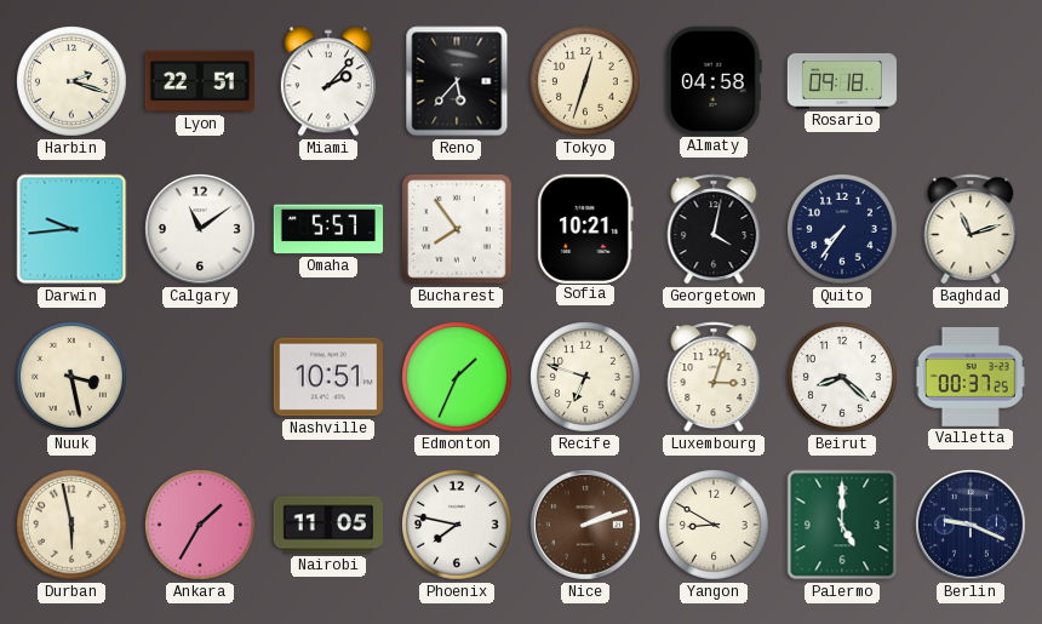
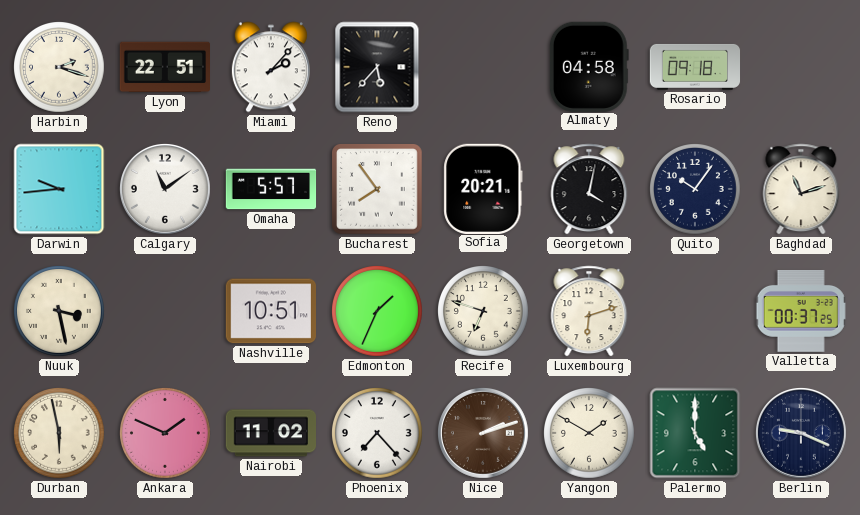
Tokyo: 12:33 -> none (586, 82)
Sofia: 10:21 -> 20:21 (483, 188)
Quito: 7:36 -> 10:06 (696, 190)
Luxembourg: 3:03 -> 6:12 (589, 311)
Beirut: 8:22 -> none (843, 378)
Ankara: 1:35 -> 1:49 (166, 434)
Nairobi: 11:05 -> 11:02 (270, 433)
Phoenix: 7:47 -> 7:23 (378, 434)
Yangon: 8:50 -> 1:50 (590, 434)
